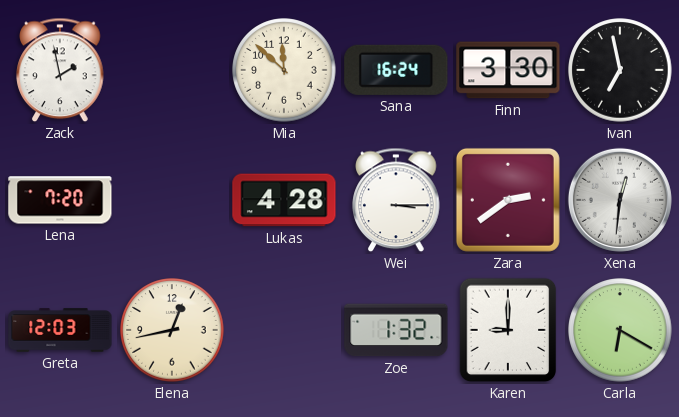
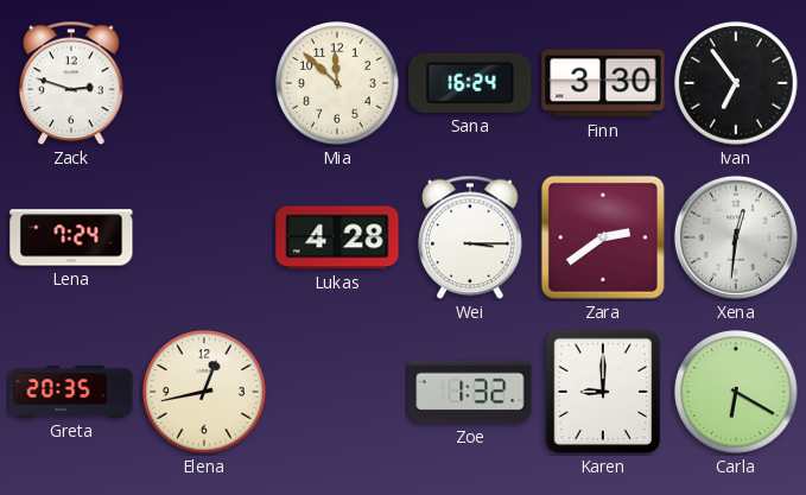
Zack: 1:58 -> 2:48 (71, 83)
Ivan: 6:58 -> 6:54 (736, 83)
Lena: 7:20 -> 7:24 (71, 237)
Greta: 12:03 -> 20:35 (71, 392)
